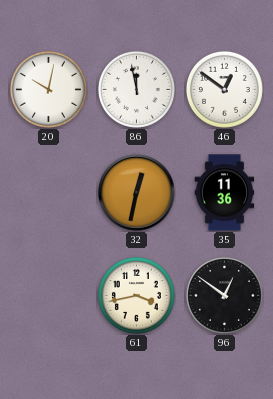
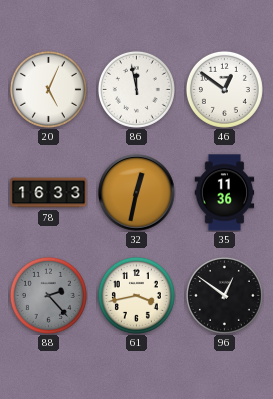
20: 10:02 -> 5:04 (48, 89)
78: none -> 16:33 (49, 193)
88: none -> 2:23 (48, 295)
